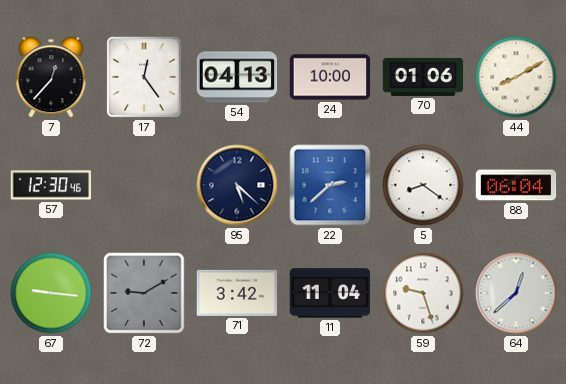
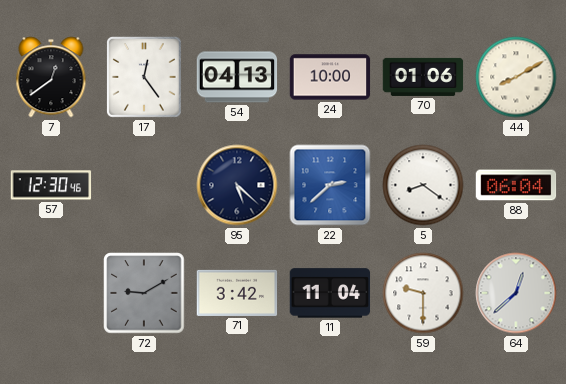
7: 12:37 -> 12:39 (51, 77)
67: 9:16 -> none (51, 293)
59: 9:27 -> 9:30 (423, 293)
